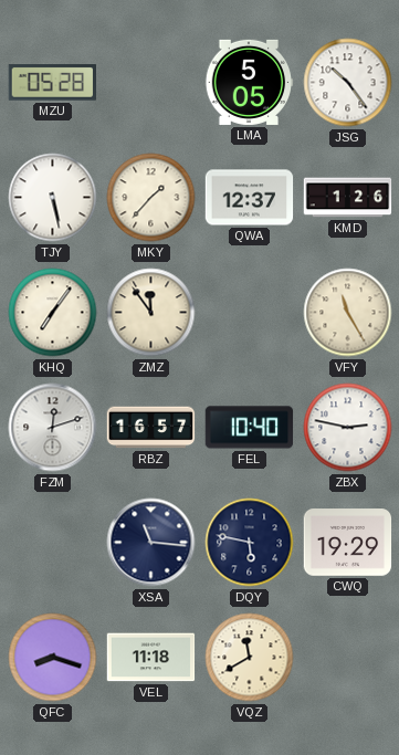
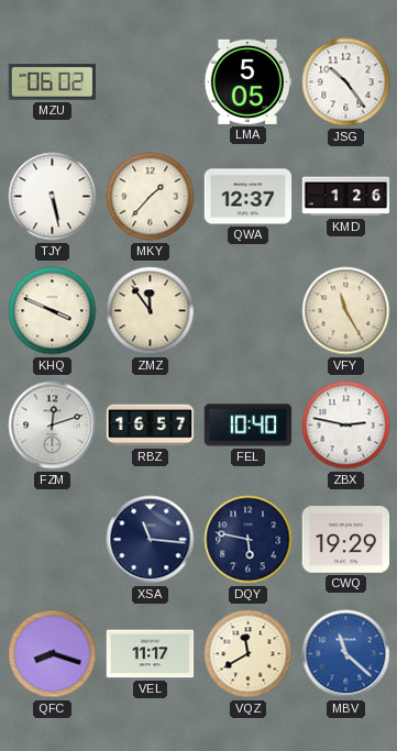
MZU: 05:28 -> 06:02 (53, 82)
KHQ: 7:06 -> 3:49 (53, 311)
VEL: 11:18 -> 11:17 (151, 654)
MBV: none -> 11:22 (346, 654)
